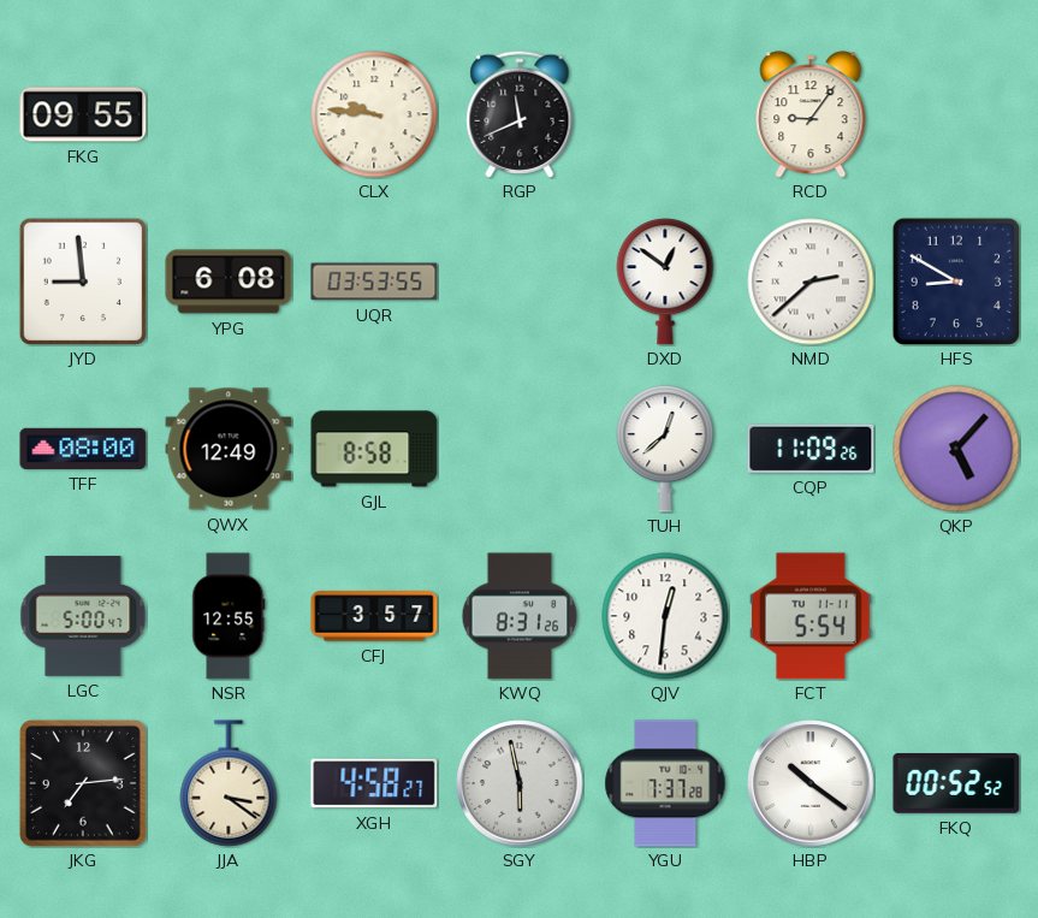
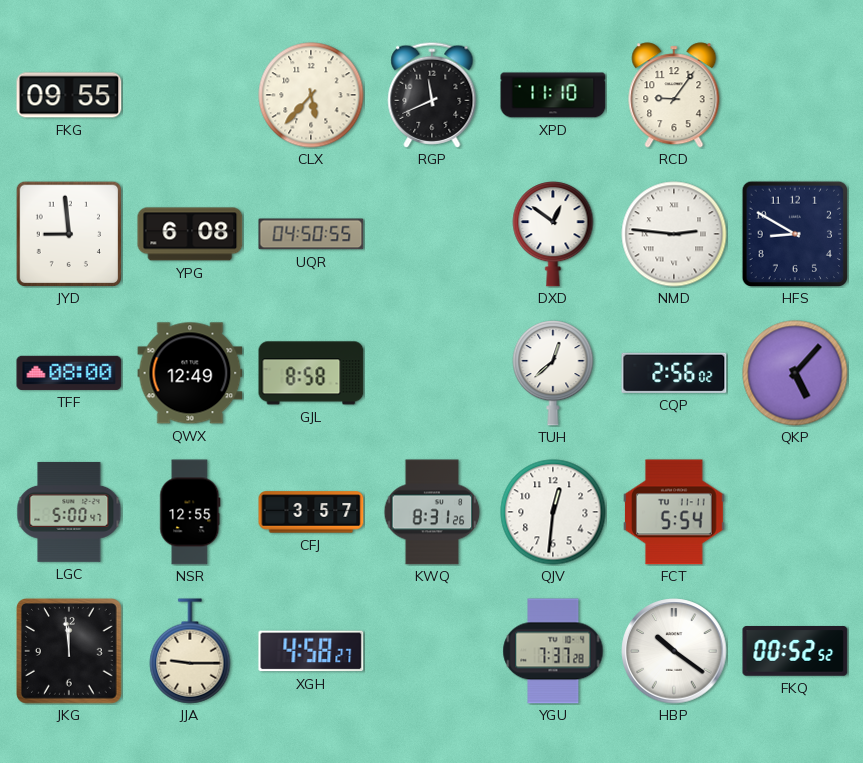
CLX: 9:46 -> 5:37 (311, 95)
XPD: none -> 11:10 (553, 95)
UQR: 03:53 -> 04:50 (311, 234)
NMD: 2:38 -> 2:46 (674, 234)
CQP: 11:09 -> 2:56 (674, 373)
JKG: 7:14 -> 11:59 (70, 652)
JJA: 3:21 -> 9:15 (190, 651)
SGY: 5:58 -> none (520, 783)
